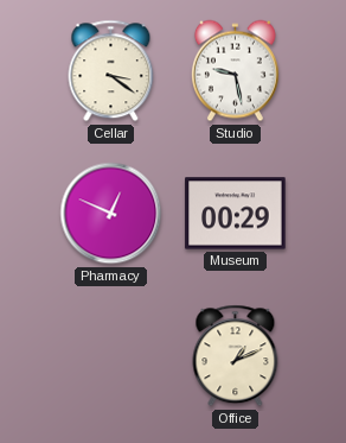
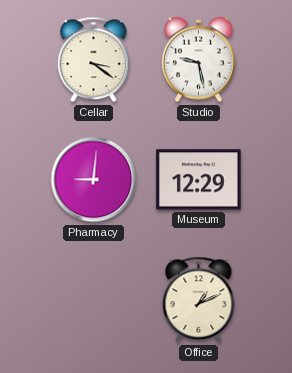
Pharmacy: 12:49 -> 9:01 (94, 180)
Museum: 00:29 -> 12:29 (199, 180)
